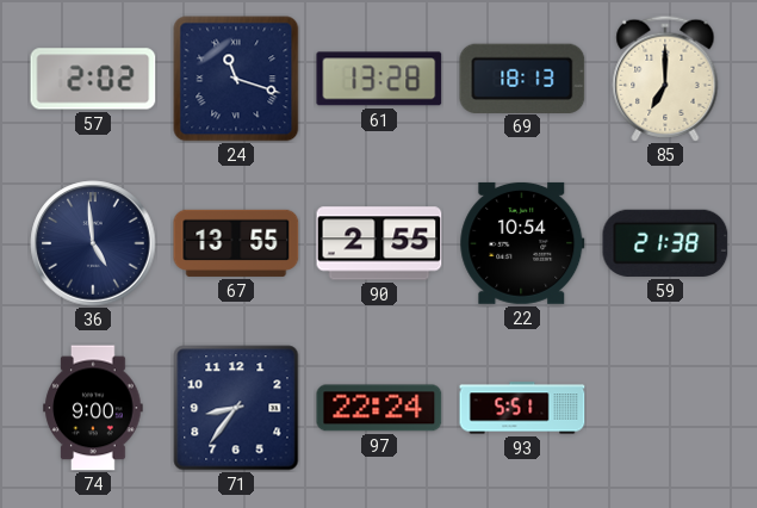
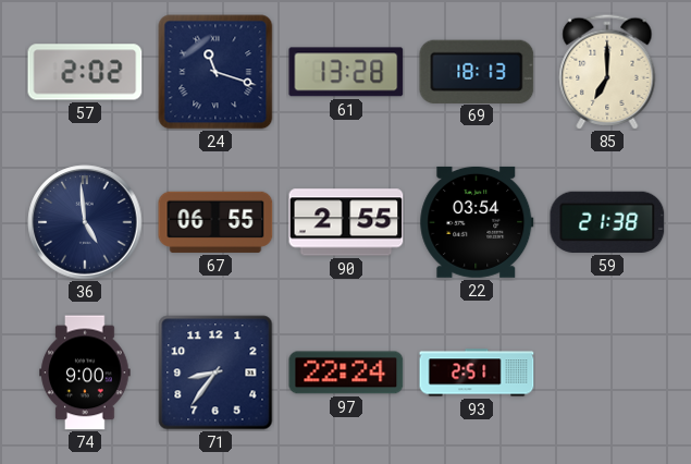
67: 13:55 -> 06:55 (215, 222)
22: 10:54 -> 03:54 (477, 222)
93: 5:51 -> 2:51 (477, 373)
